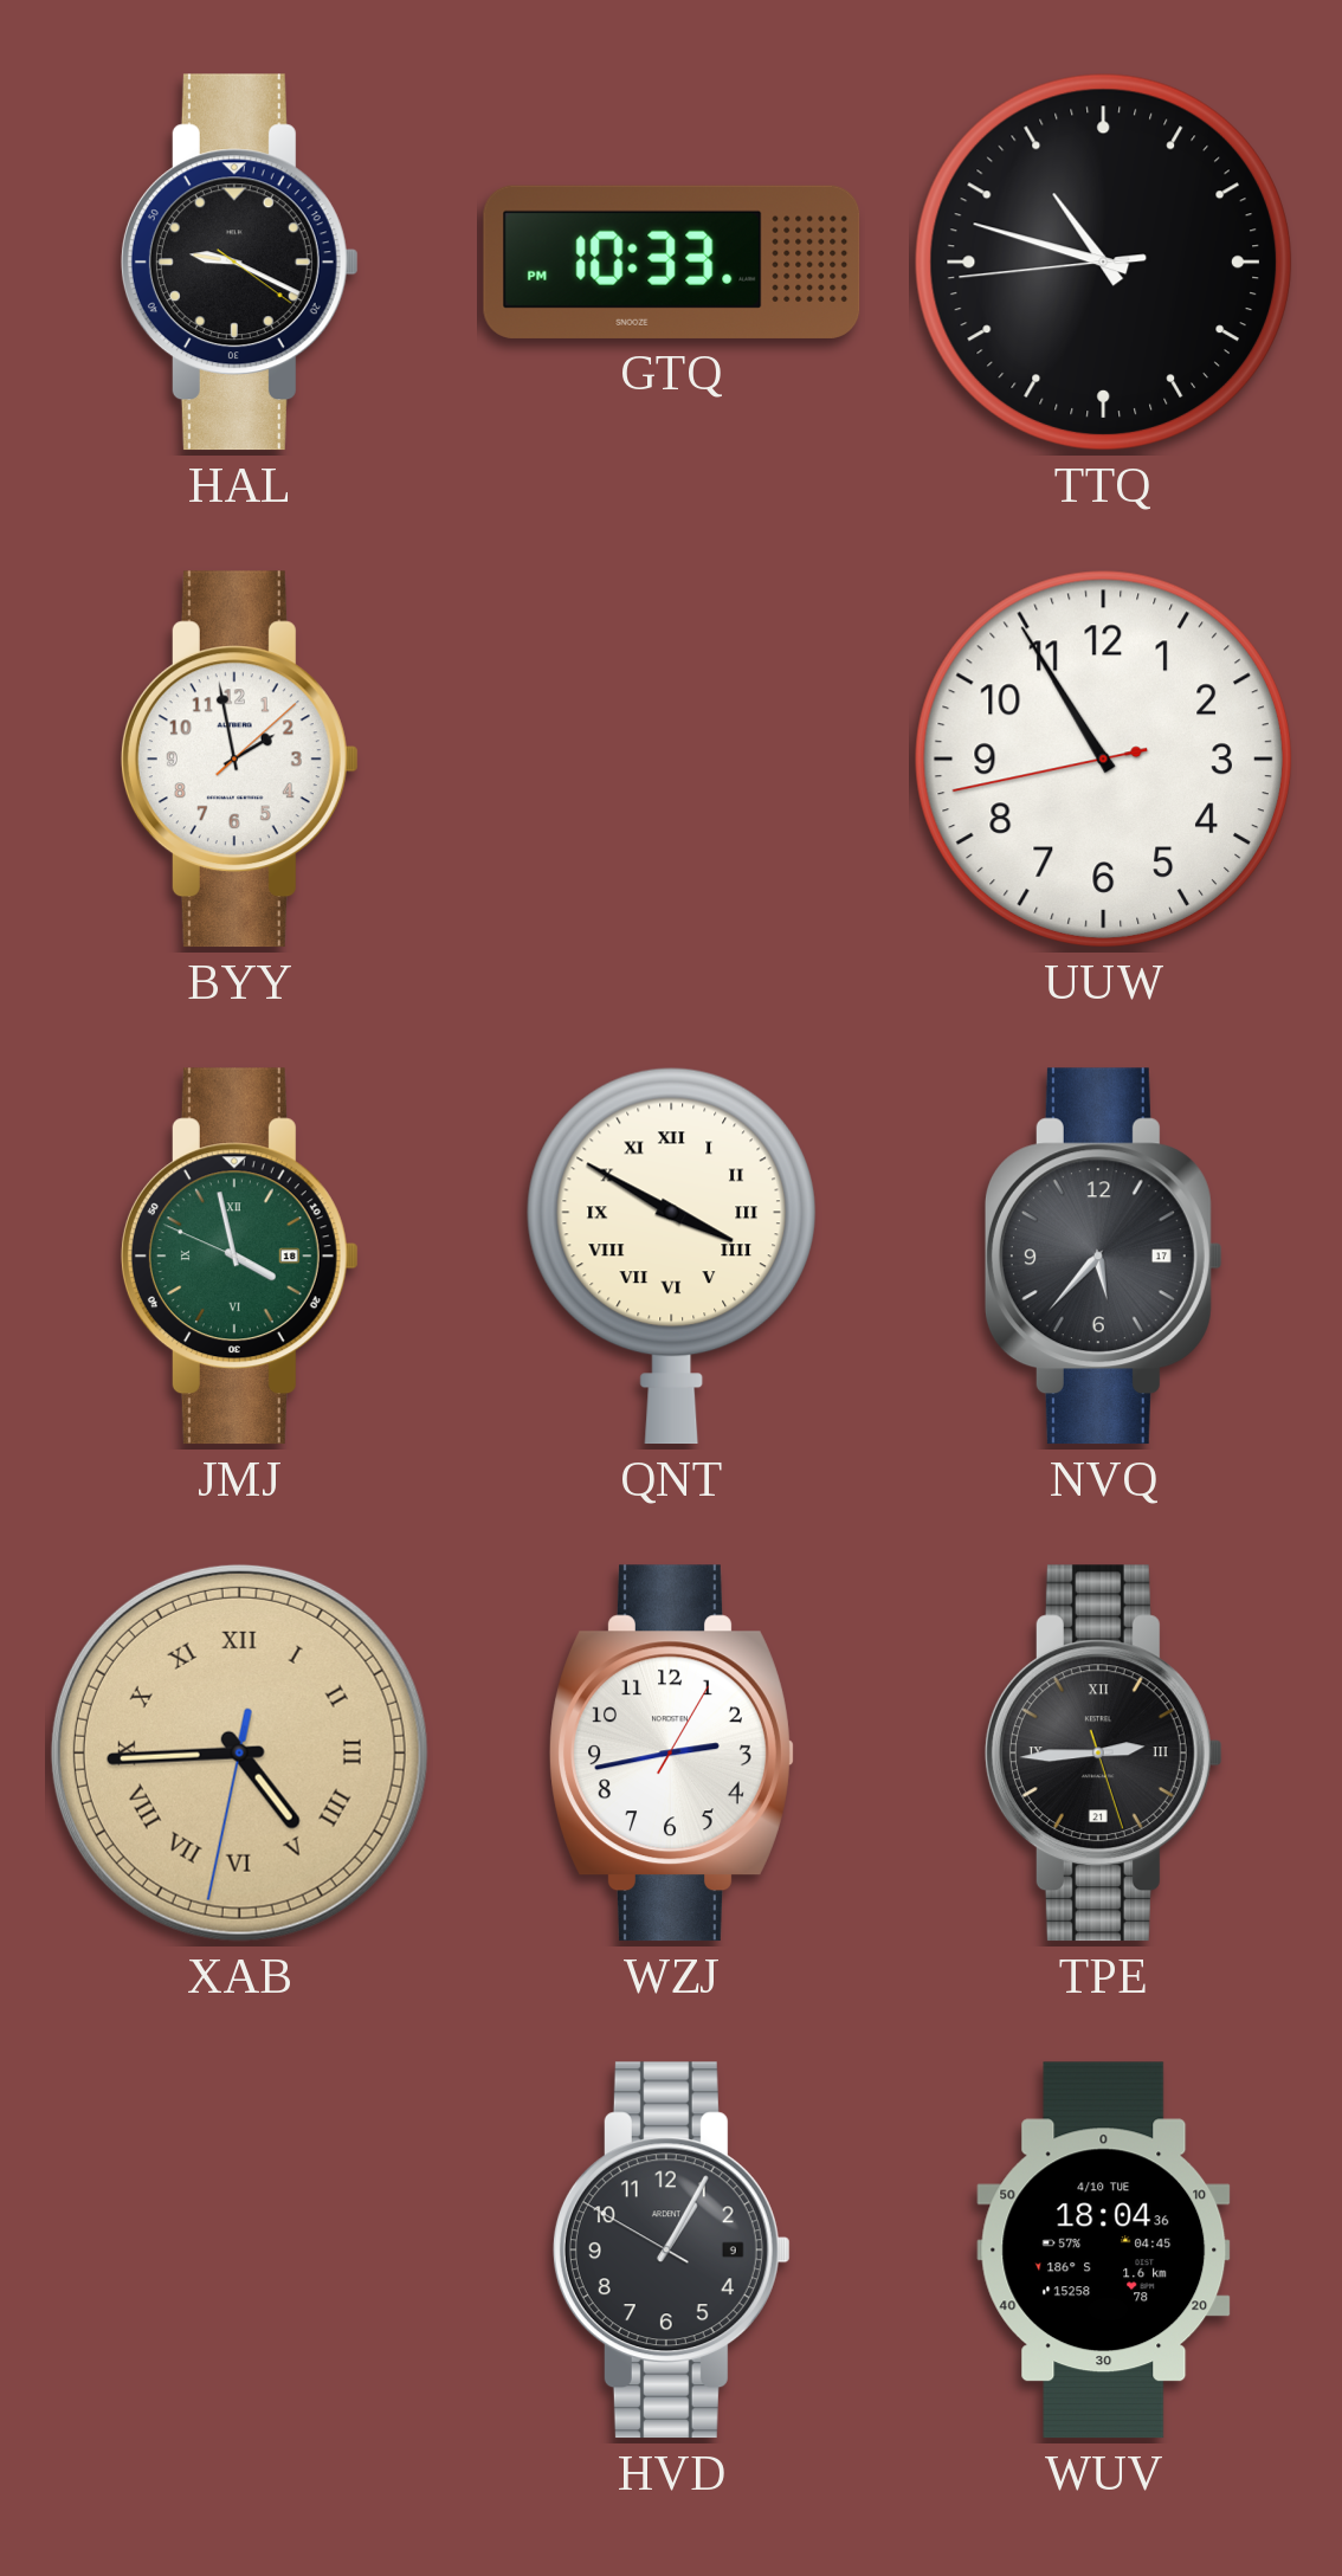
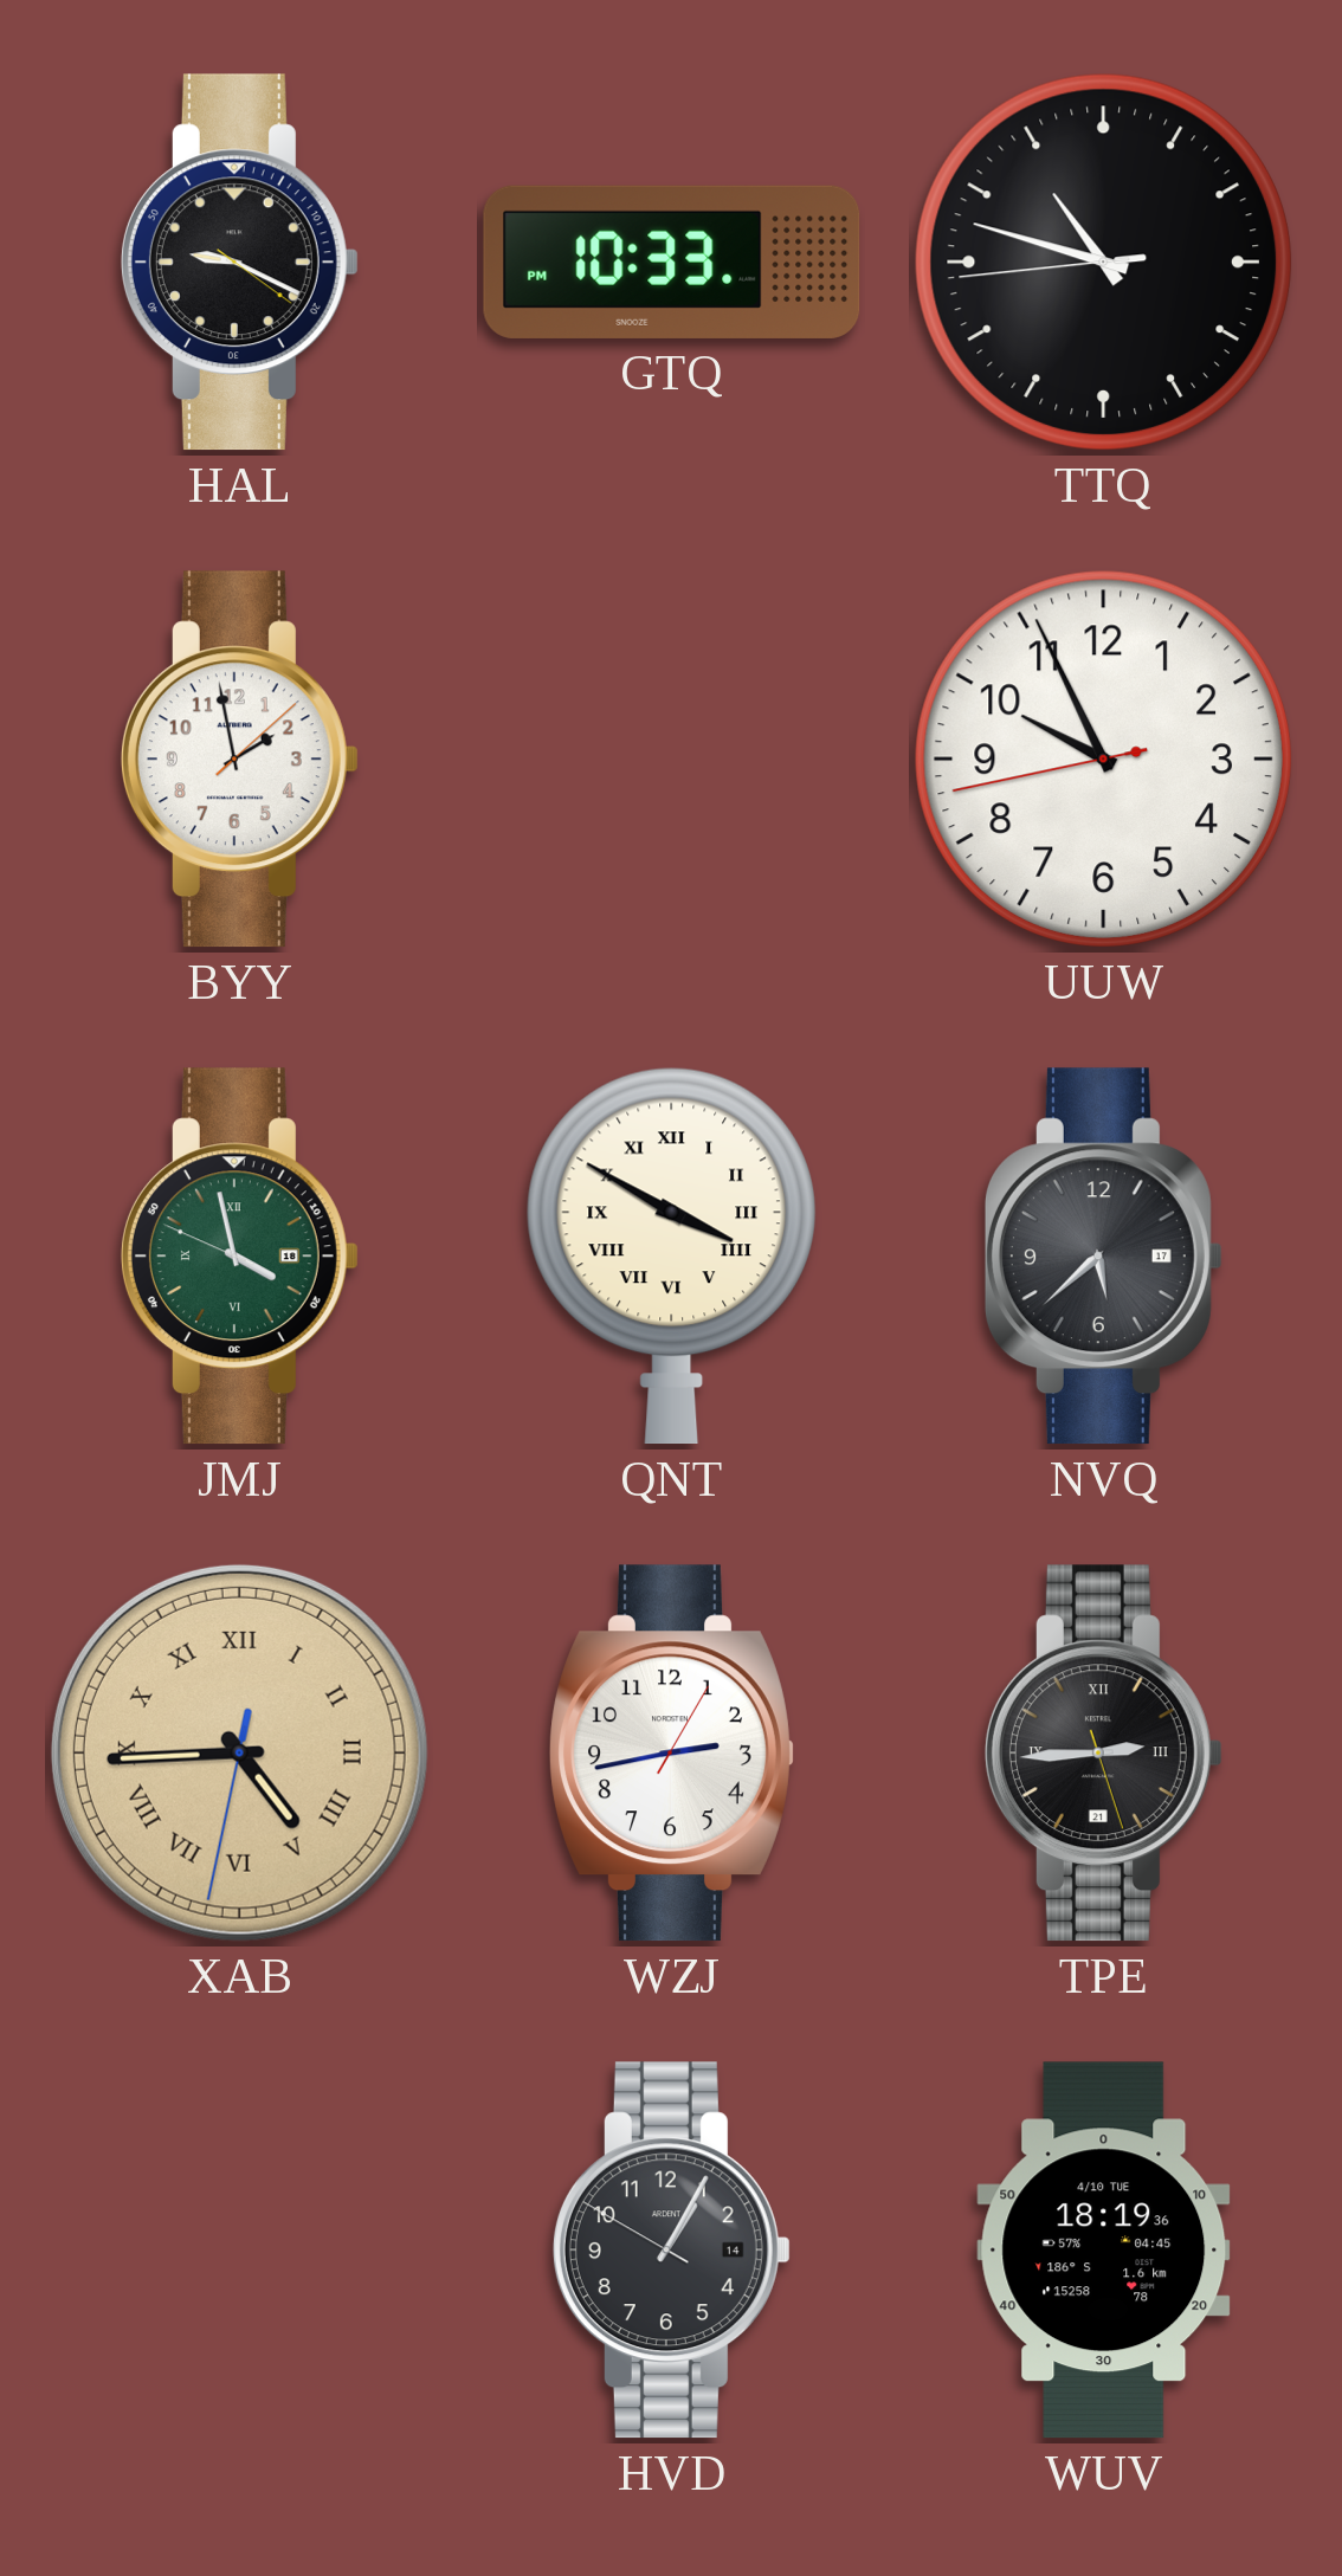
UUW: 10:54 -> 9:55 (1103, 758)
NVQ: 5:37 -> 5:38 (1103, 1257)
HVD date: 9 -> 14 (671, 2251)
WUV: 18:04 -> 18:19 (1104, 2251)
